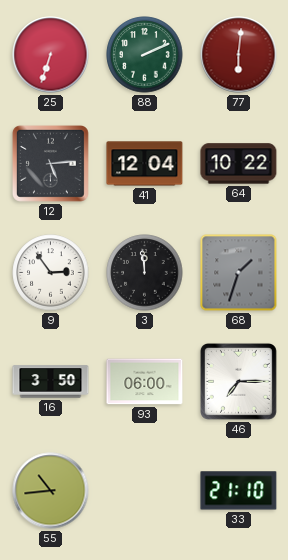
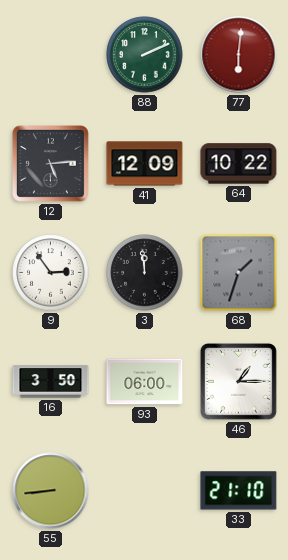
25: 6:33 -> none (51, 55)
41: 12:04 -> 12:09 (145, 164)
46: 7:15 -> 1:15 (238, 381)
55: 10:44 -> 8:44 (51, 491)
